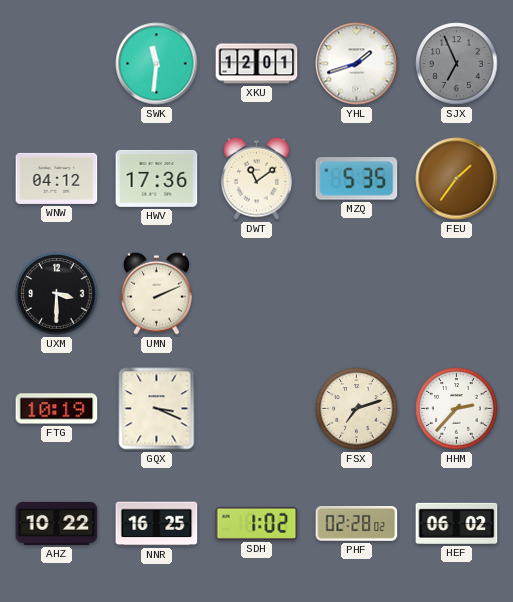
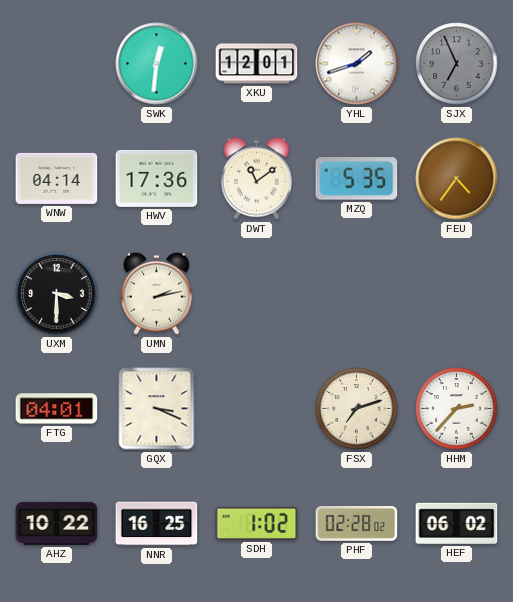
SWK: 11:31 -> 12:31 (157, 64)
WNW: 04:12 -> 04:14 (57, 178)
FEU: 1:36 -> 4:36 (457, 179)
UMN: 2:11 -> 2:13 (156, 293)
FTG: 10:19 -> 04:01 (57, 409)
